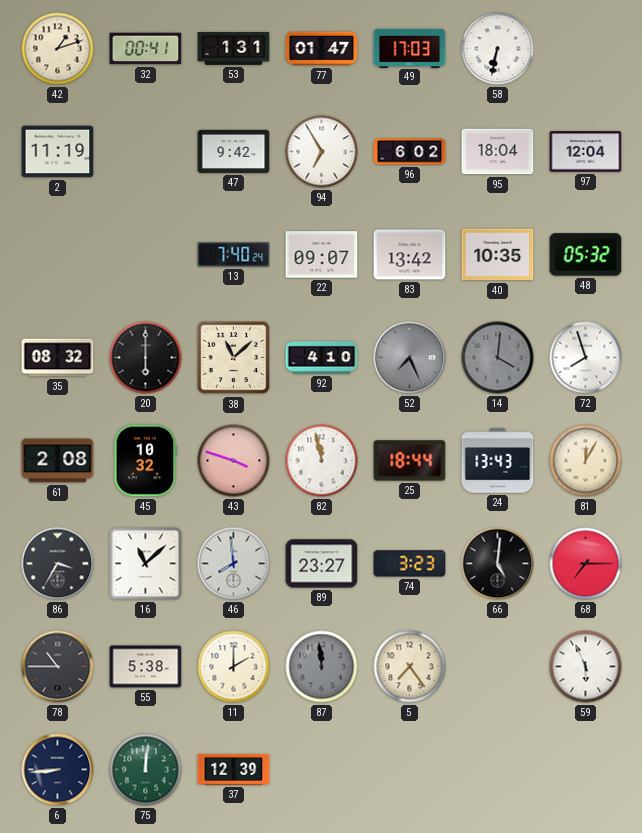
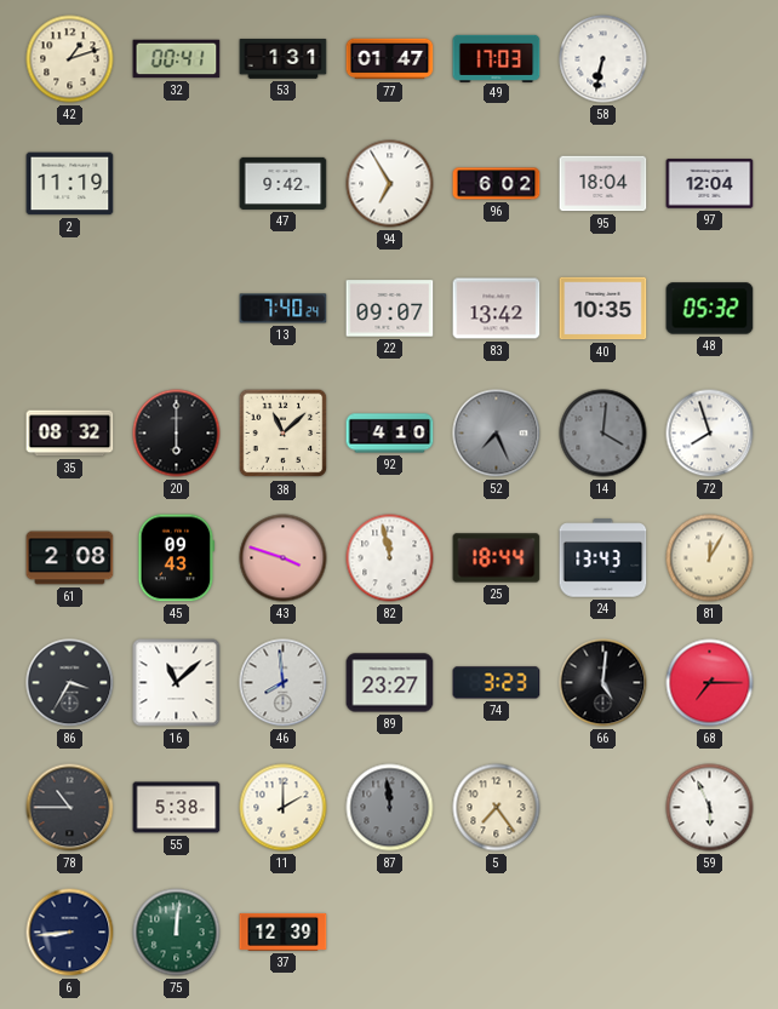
45: 10:32 -> 09:43 (177, 558)
